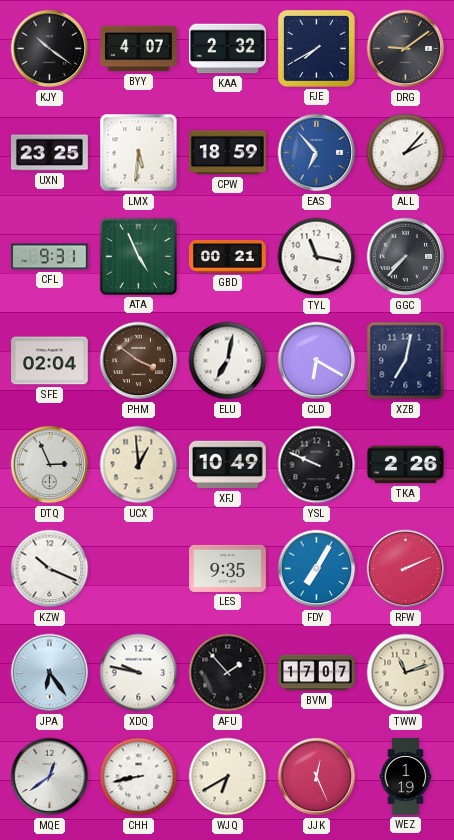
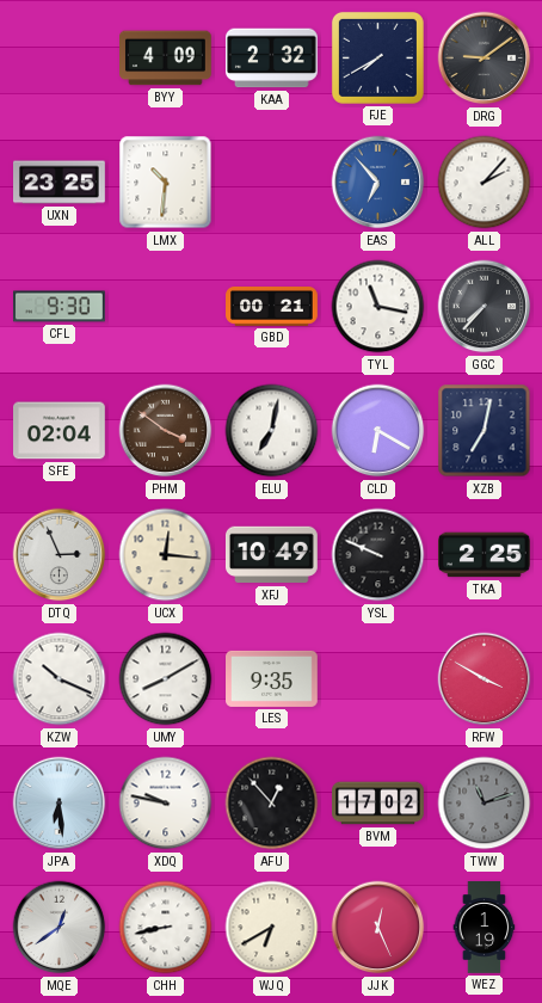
KJY: 10:21 -> none (50, 49)
BYY: 4:07 -> 4:09 (166, 59)
LMX: 5:31 -> 10:31 (166, 183)
CPW: 18:59 -> none (227, 153)
CFL: 9:31 -> 9:30 (60, 307)
ATA: 4:56 -> none (138, 256)
UCX: 12:59 -> 12:16 (166, 555)
TKA: 2:26 -> 2:25 (485, 555)
UMY: none -> 8:10 (166, 679)
FDY: 7:05 -> none (317, 569)
RFW: 2:11 -> 3:50 (485, 679)
JPA: 6:24 -> 6:29 (60, 804)
AFU: 1:53 -> 12:53 (272, 804)
BVM: 17:07 -> 17:02 (378, 804)
TWW dial: cream -> grey (485, 804)
